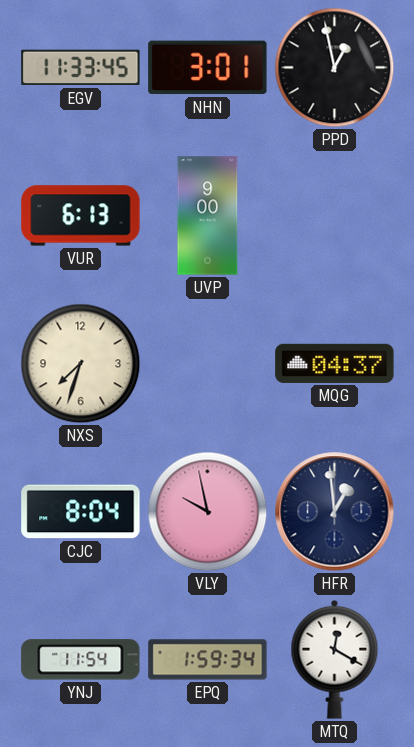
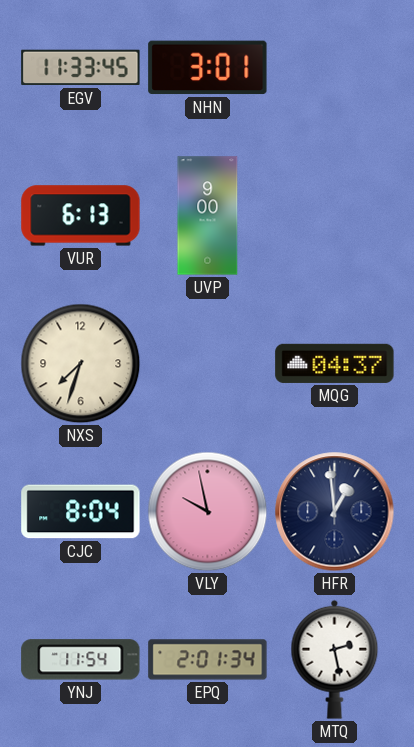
PPD: 12:58 -> none (335, 68)
EPQ: 1:59 -> 2:01 (208, 660)
MTQ: 12:20 -> 2:28 (335, 659)
